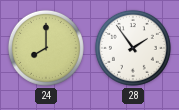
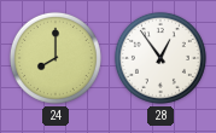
28: 1:54 -> 12:54 (160, 58)
